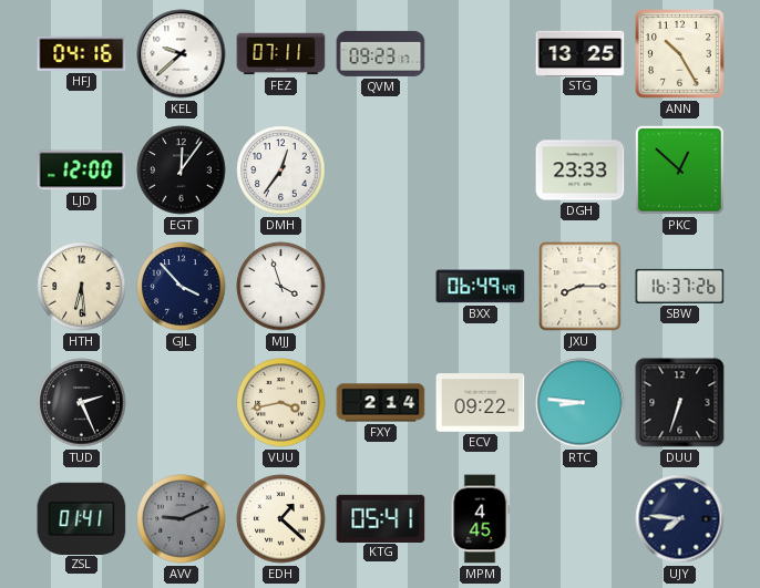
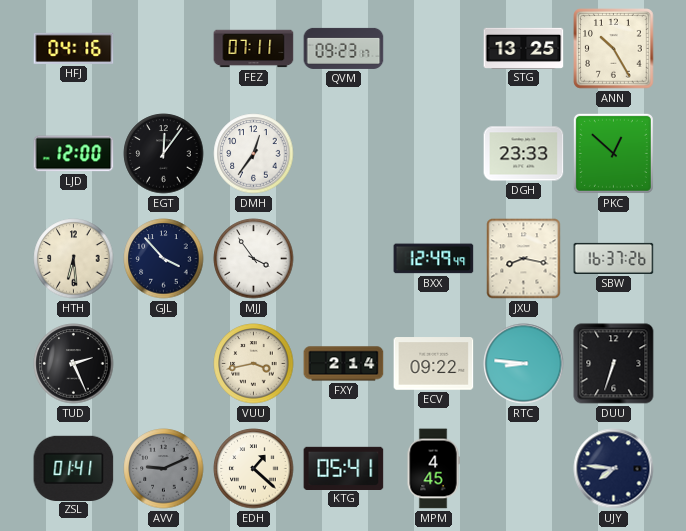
KEL: 9:38 -> none (182, 54)
MJJ: 3:57 -> 3:54 (254, 259)
BXX: 06:49 -> 12:49 (434, 259)
JXU: 8:15 -> 8:17 (524, 259)
